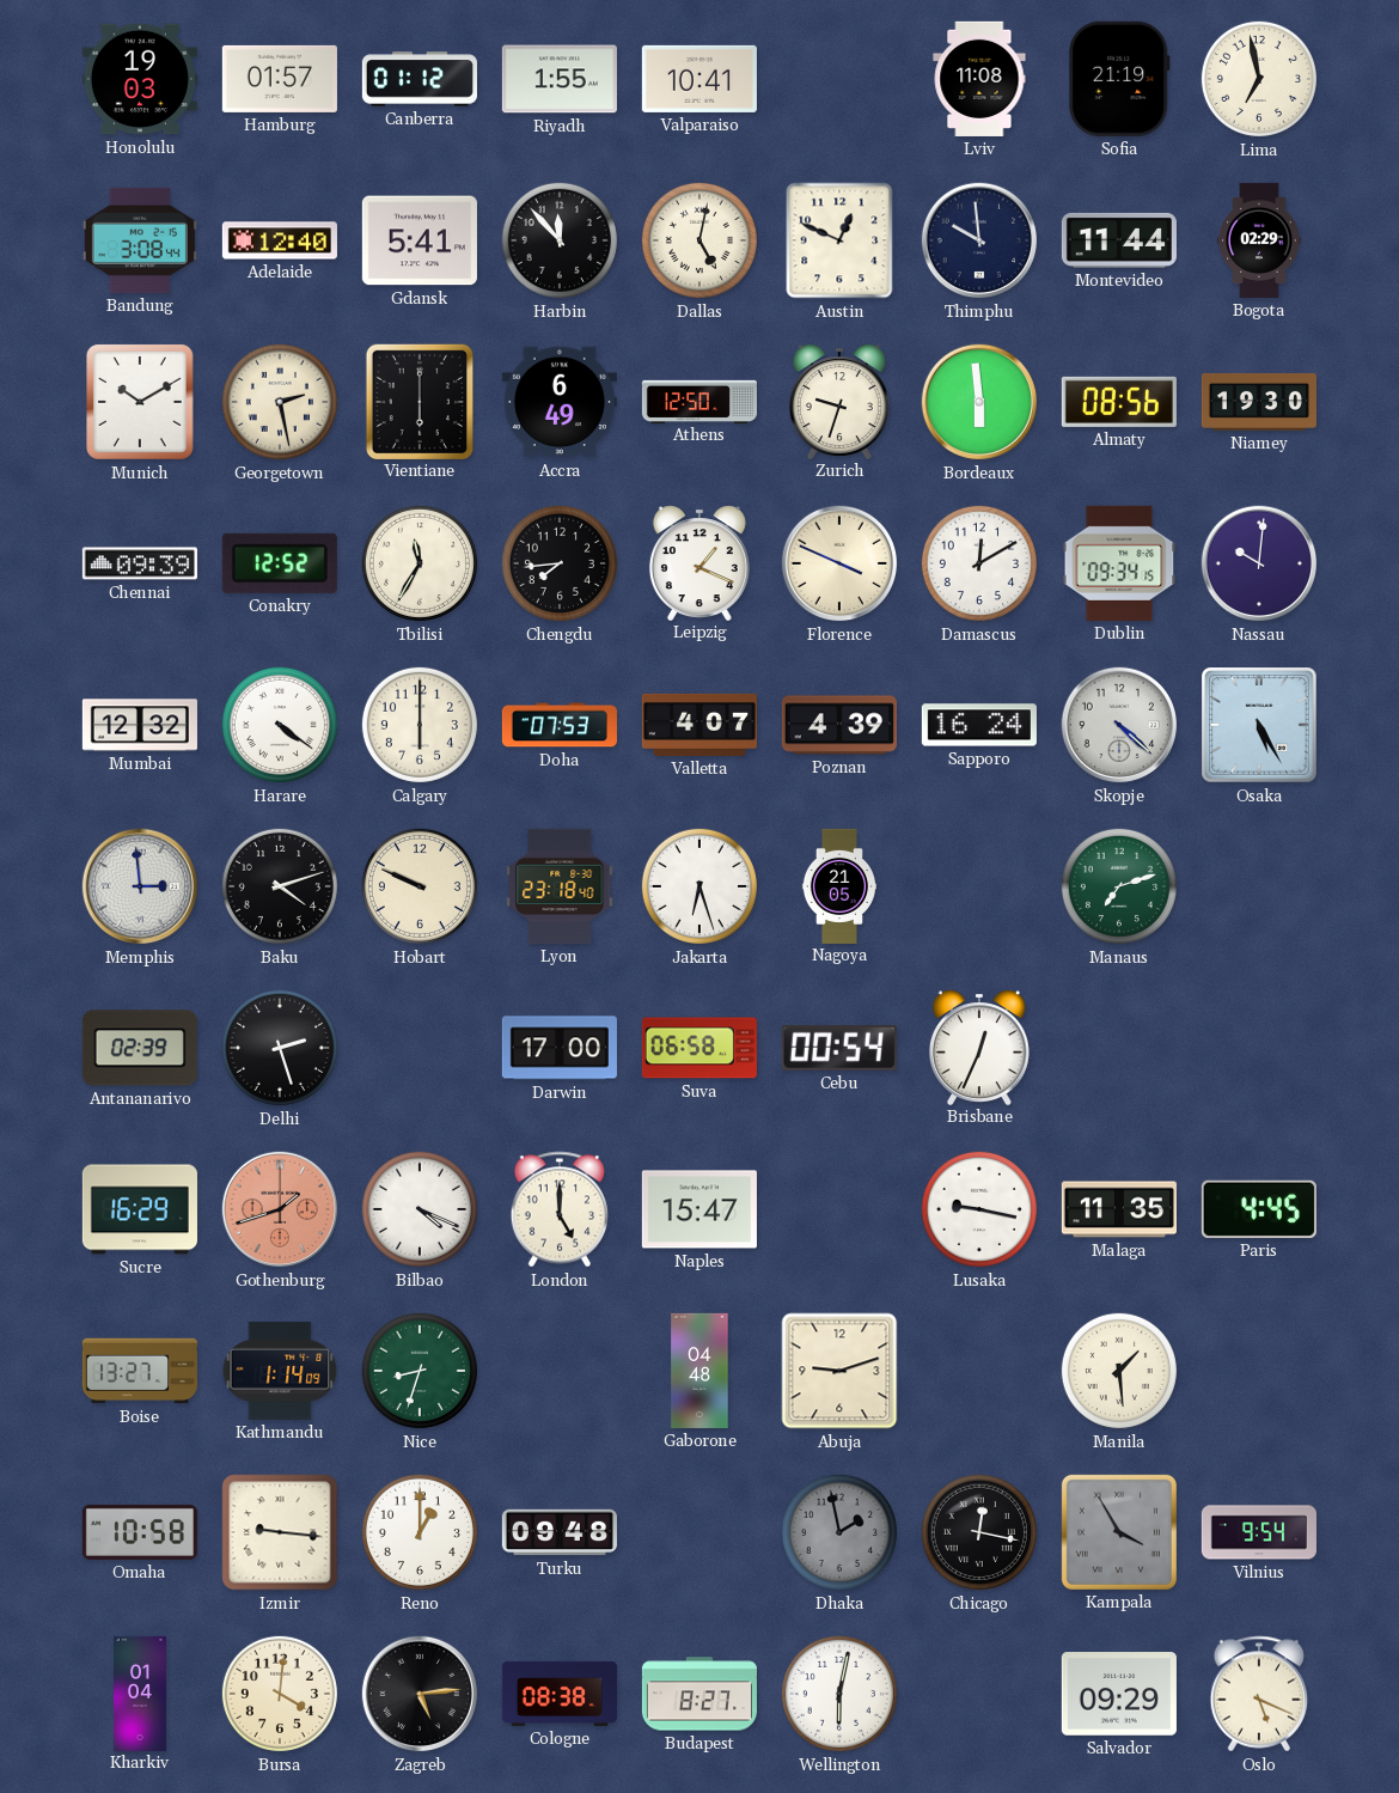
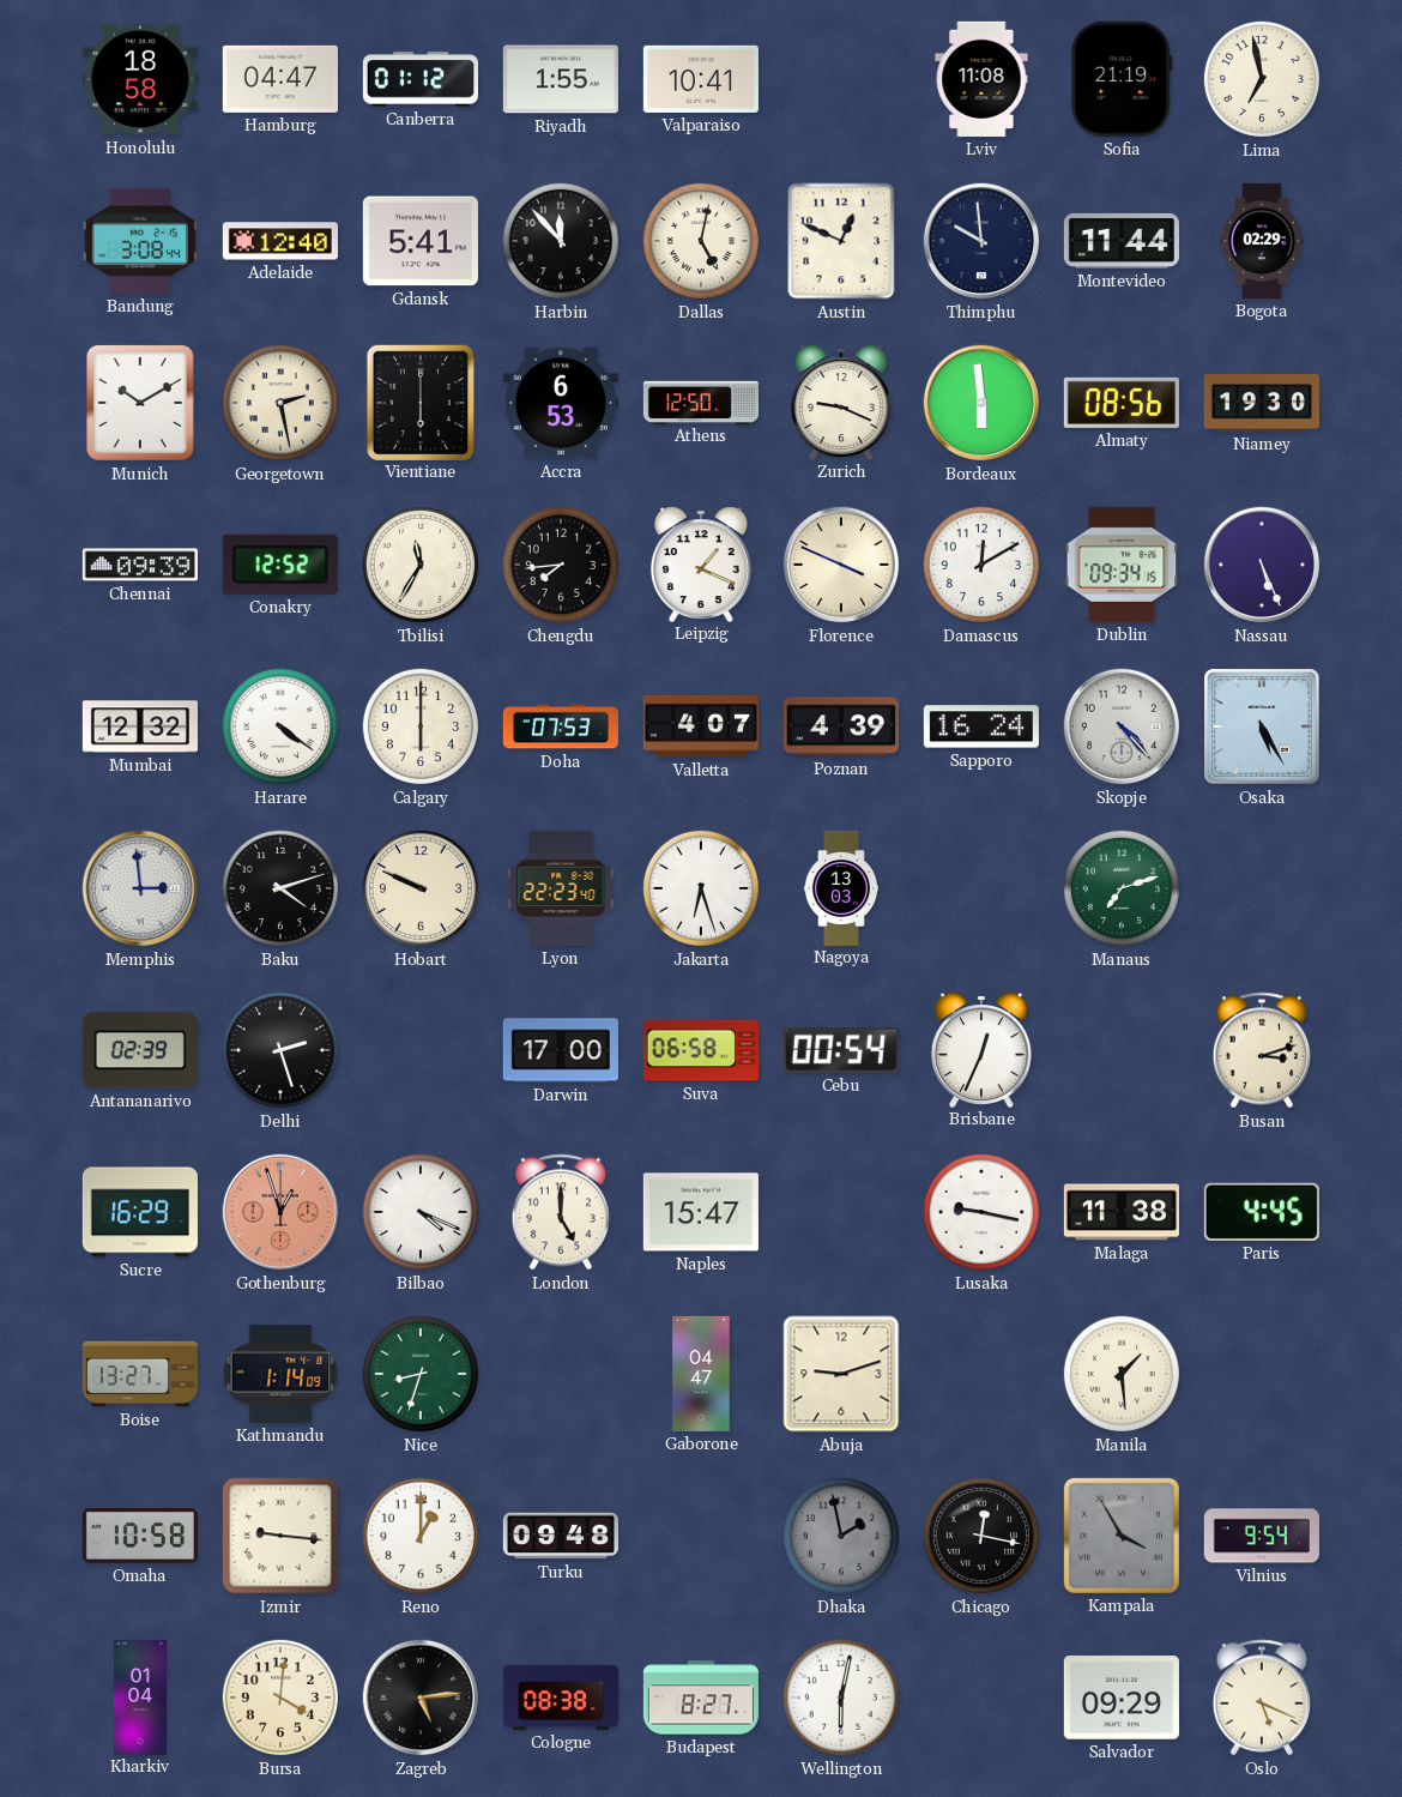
Honolulu: 19:03 -> 18:58 (140, 79)
Hamburg: 01:57 -> 04:47 (280, 79)
Accra: 6:49 -> 6:53 (561, 403)
Zurich: 9:33 -> 9:19 (841, 402)
Nassau: 10:01 -> 5:26 (1262, 565)
Skopje: 4:22 -> 4:23 (1122, 726)
Lyon: 23:18 -> 22:23 (561, 888)
Nagoya: 21:05 -> 13:03 (841, 887)
Busan: none -> 3:12 (1262, 1050)
Gothenburg: 1:42 -> 12:57 (280, 1212)
Malaga: 11:35 -> 11:38 (1122, 1212)
Gaborone: 04:48 -> 04:47 (701, 1374)
